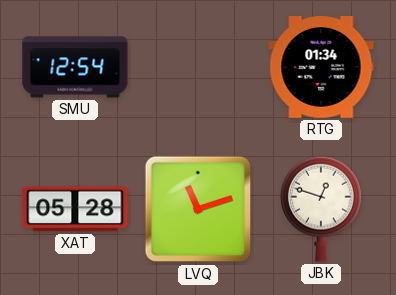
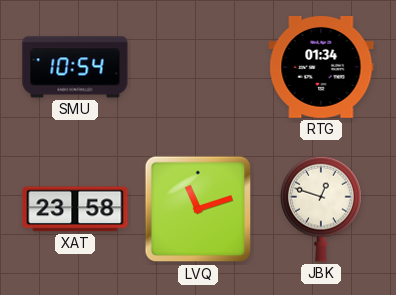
SMU: 12:54 -> 10:54 (75, 67)
XAT: 05:28 -> 23:58 (75, 209)
